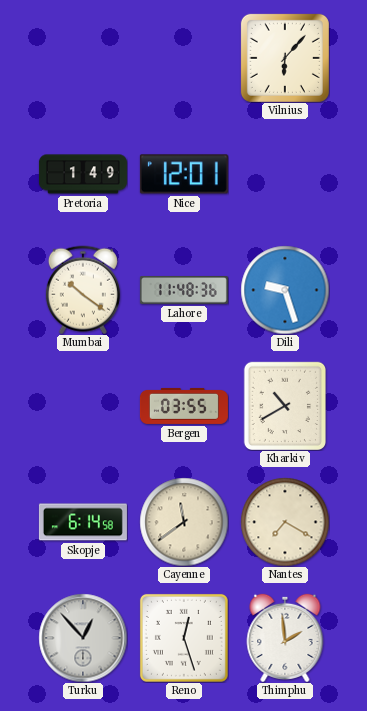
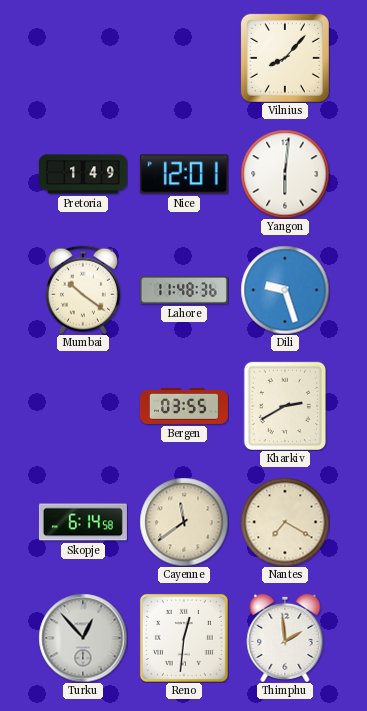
Vilnius: 6:07 -> 8:07 (285, 58)
Yangon: none -> 6:01 (285, 174)
Kharkiv: 10:40 -> 2:40 (284, 405)
Reno: 12:27 -> 12:31 (184, 638)
